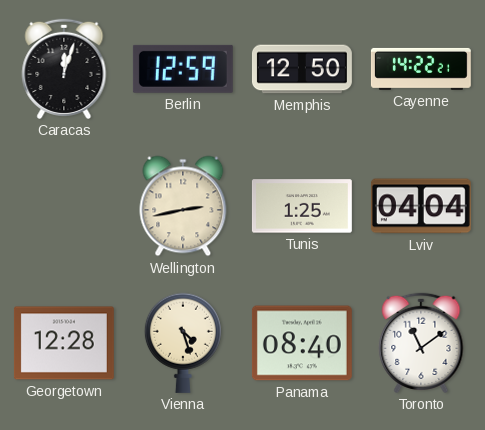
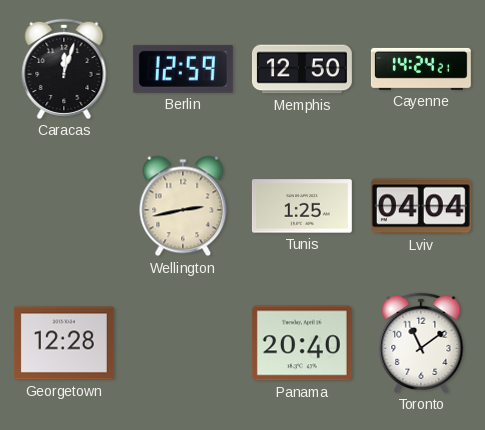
Cayenne: 14:22 -> 14:24 (421, 69)
Vienna: 4:27 -> none (183, 343)
Panama: 08:40 -> 20:40 (302, 343)
